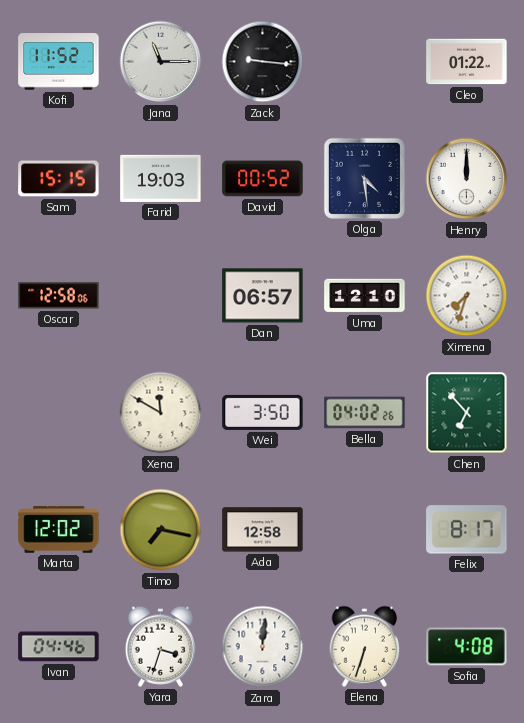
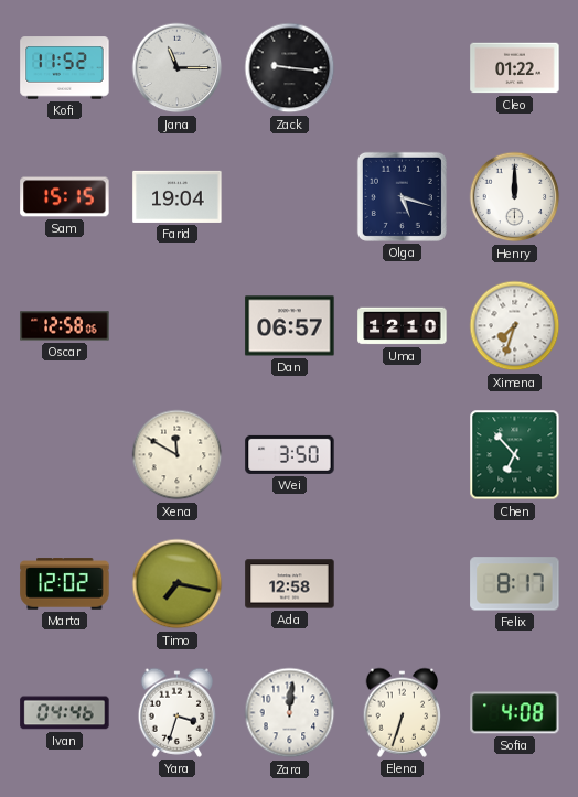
Farid: 19:03 -> 19:04 (178, 196)
David: 00:52 -> none (263, 179)
Olga: 4:29 -> 5:18 (402, 196)
Bella: 04:02 -> none (365, 413)
